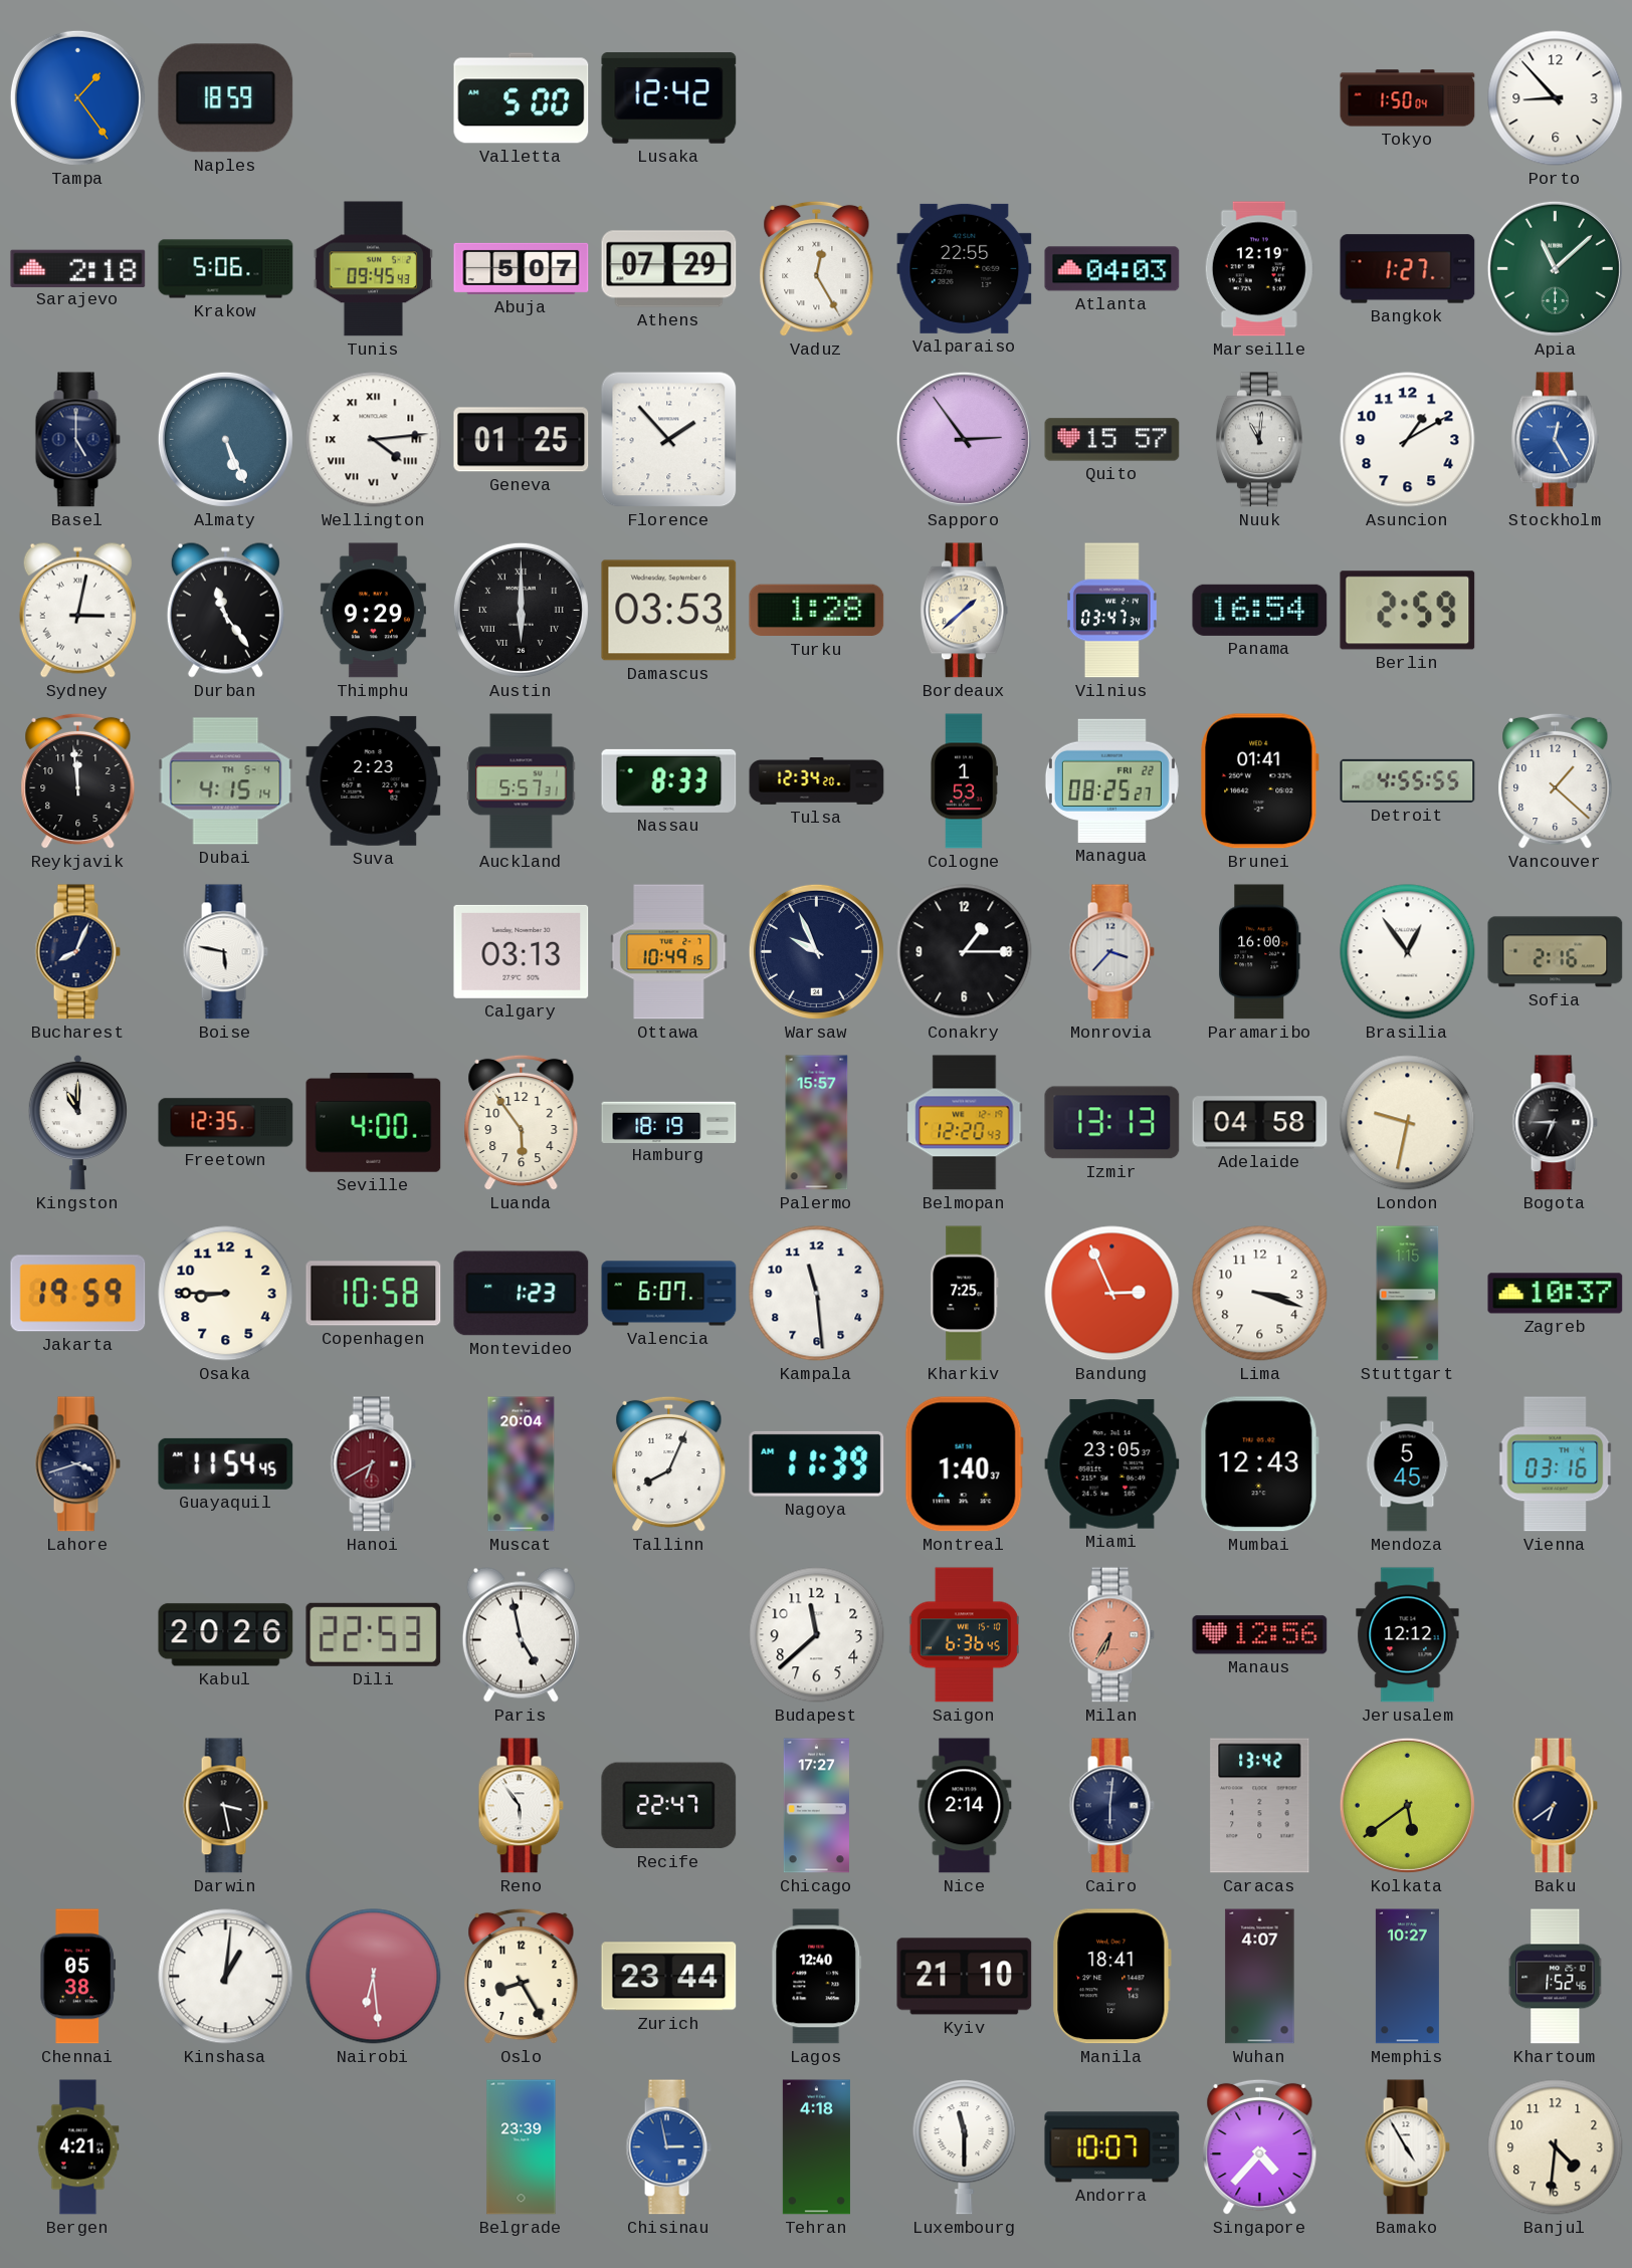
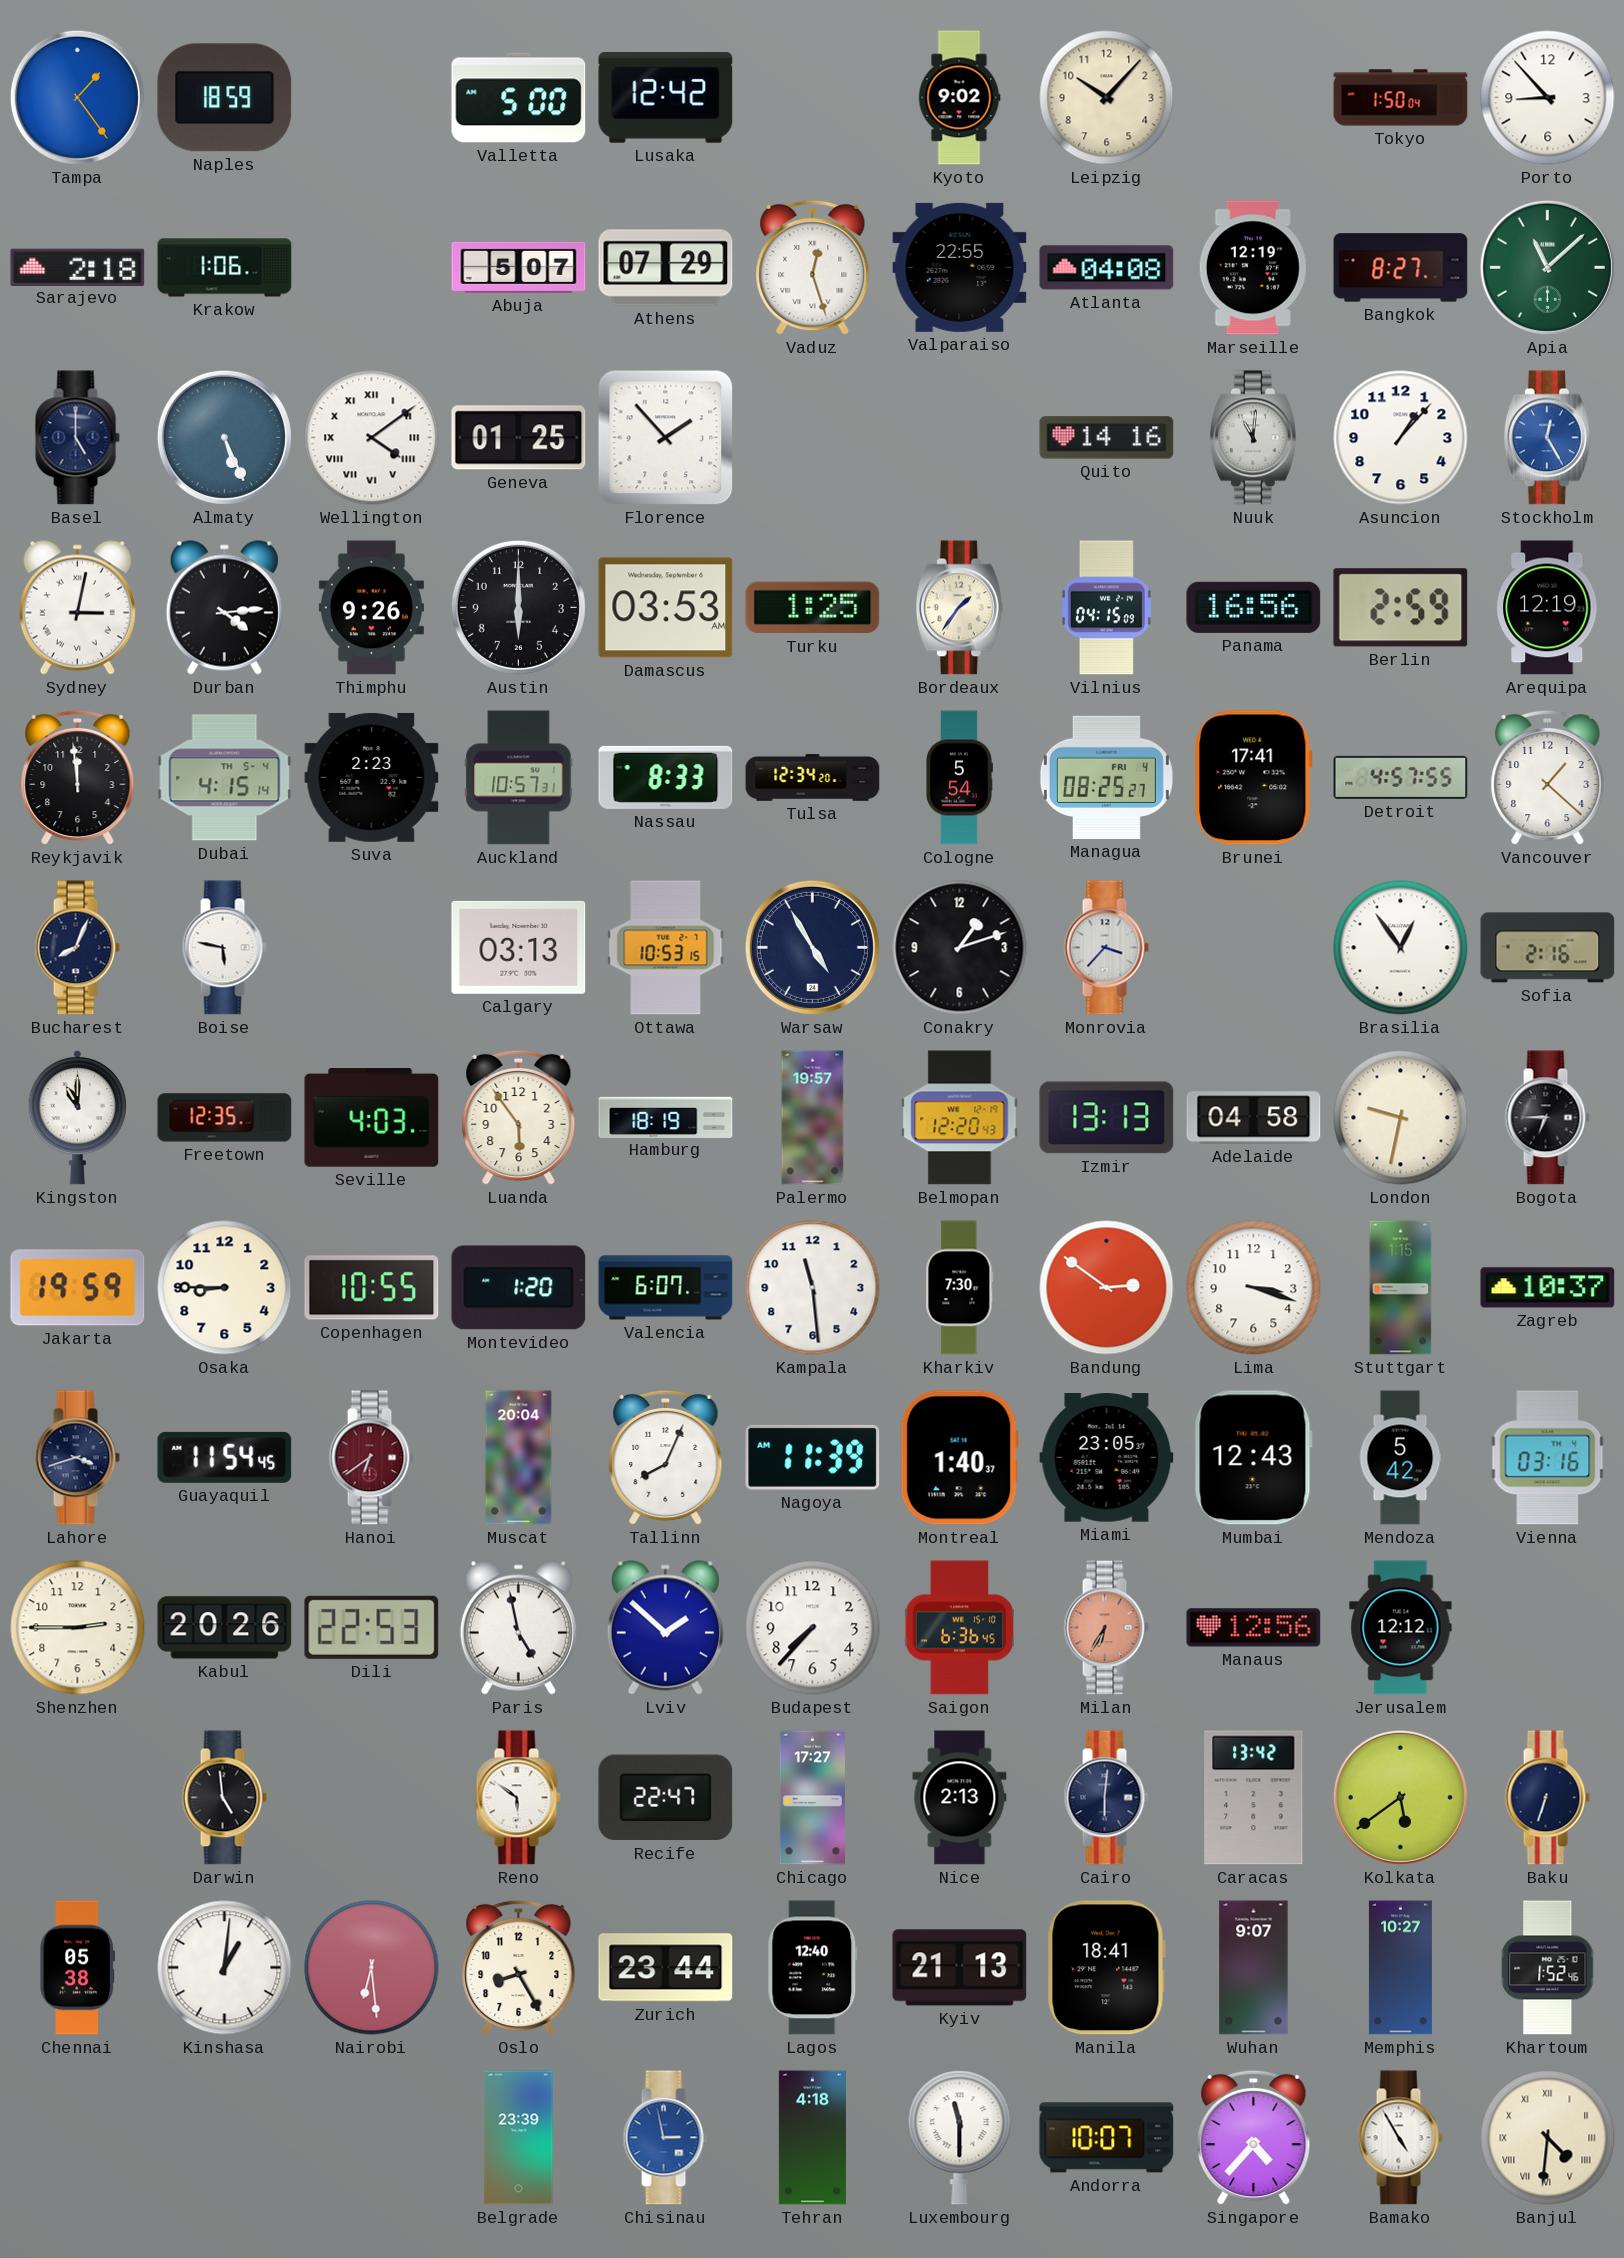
Kyoto: none -> 9:02 (959, 98)
Leipzig: none -> 10:07 (1107, 98)
Krakow: 5:06 -> 1:06 (225, 268)
Tunis: 09:45 -> none (373, 269)
Vaduz: 12:25 -> 12:27 (813, 268)
Atlanta: 04:03 -> 04:08 (1107, 268)
Bangkok: 1:27 -> 8:27 (1401, 268)
Wellington: 4:14 -> 4:09 (372, 438)
Sapporo: 2:54 -> none (964, 439)
Quito: 15:57 -> 14:16 (1107, 438)
Asuncion: 1:10 -> 1:07 (1401, 438)
Durban: 11:24 -> 4:14 (224, 607)
Thimphu: 9:29 -> 9:26 (371, 608)
Austin numerals: Roman -> Arabic (518, 607)
Turku: 1:28 -> 1:25 (813, 608)
Bordeaux: 1:38 -> 1:36 (959, 608)
Vilnius: 03:47 -> 04:15 (1106, 608)
Panama: 16:54 -> 16:56 (1254, 607)
Arequipa: none -> 12:19 (1548, 608)
Auckland: 5:57 -> 10:57 (519, 778)
Cologne: 1:53 -> 5:54 (960, 778)
Managua date: FRI 22 -> FRI 4 (1106, 777)
Brunei: 01:41 -> 17:41 (1254, 778)
Detroit: 4:55 -> 4:57 (1401, 777)
Ottawa: 10:49 -> 10:53 (666, 948)
Warsaw: 9:56 -> 4:55 (812, 947)
Conakry: 1:15 -> 1:12 (960, 948)
Paramaribo: 16:00 -> none (1260, 952)
Seville: 4:00 -> 4:03 (372, 1118)
Palermo: 15:57 -> 19:57 (813, 1118)
Copenhagen: 10:58 -> 10:55 (372, 1288)
Montevideo: 1:23 -> 1:20 (519, 1288)
Kharkiv: 7:25 -> 7:30 (960, 1288)
Bandung: 2:56 -> 2:51 (1107, 1288)
Hanoi: 6:40 -> 6:39 (371, 1458)
Mendoza: 5:45 -> 5:42 (1400, 1458)
Shenzhen: none -> 2:45 (78, 1628)
Lviv: none -> 1:52 (665, 1627)
Budapest: 11:38 -> 7:37 (813, 1628)
Darwin: 3:28 -> 4:59 (224, 1798)
Reno: 5:54 -> 5:51 (518, 1798)
Nice: 2:14 -> 2:13 (960, 1798)
Baku: 6:39 -> 6:33 (1547, 1798)
Kyiv: 21:10 -> 21:13 (960, 1968)
Wuhan: 4:07 -> 9:07 (1254, 1968)
Bergen: 4:21 -> none (78, 2147)
Banjul numerals: Arabic -> Roman (1548, 2138)
